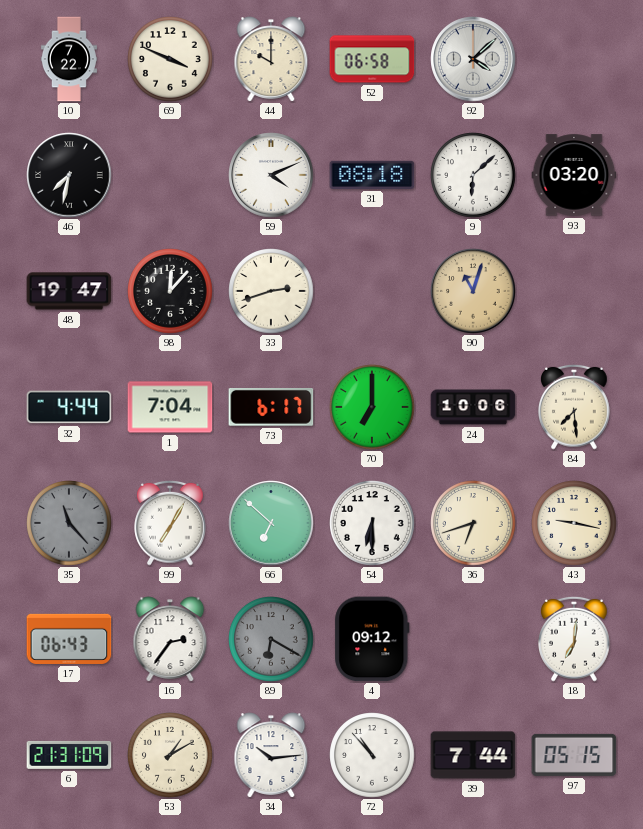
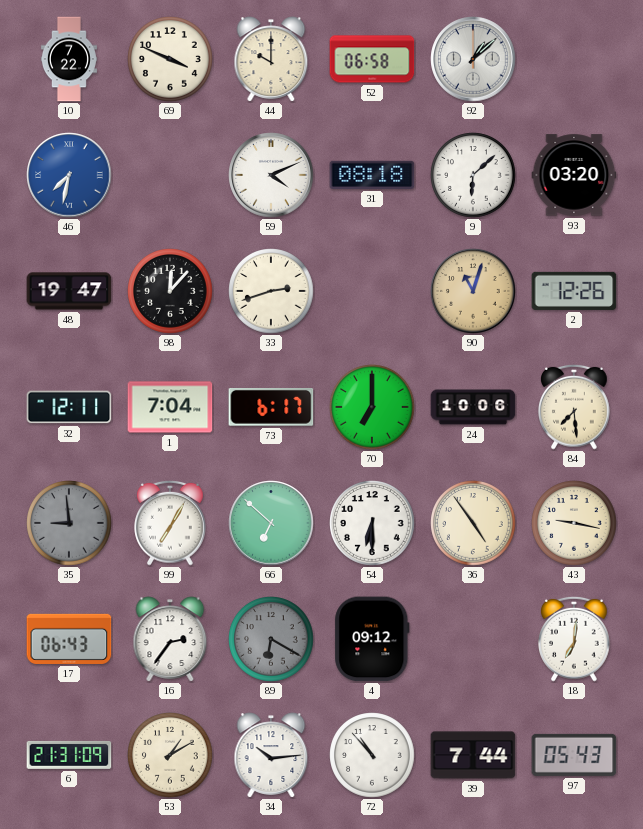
92: 4:08 -> 1:08 (473, 59)
46 dial: black -> blue (69, 175)
2: none -> 12:26 (574, 291)
32: 4:44 -> 12:11 (69, 407)
35: 11:23 -> 8:59 (69, 523)
36: 6:42 -> 4:54 (473, 523)
97: 05:15 -> 05:43 (574, 755)
